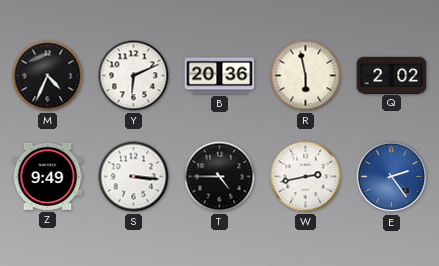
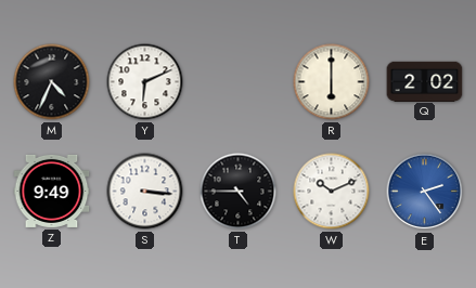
B: 20:36 -> none (220, 76)
R: 5:58 -> 6:00 (332, 82)
W: 2:43 -> 10:11 (332, 192)
